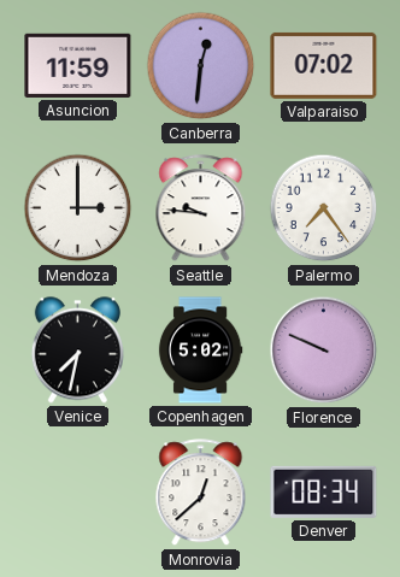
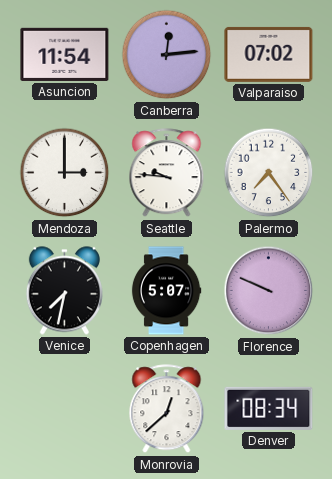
Asuncion: 11:59 -> 11:54 (65, 54)
Canberra: 12:31 -> 12:14 (167, 55)
Copenhagen: 5:02 -> 5:07 (166, 291)
